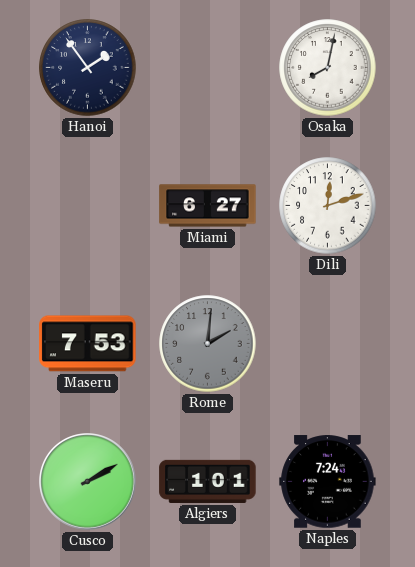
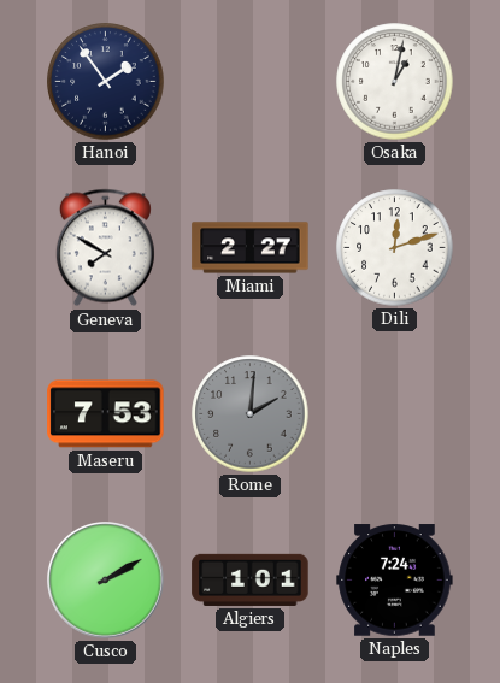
Osaka: 8:02 -> 1:02 (395, 82)
Geneva: none -> 7:50 (105, 248)
Miami: 6:27 -> 2:27 (251, 248)
